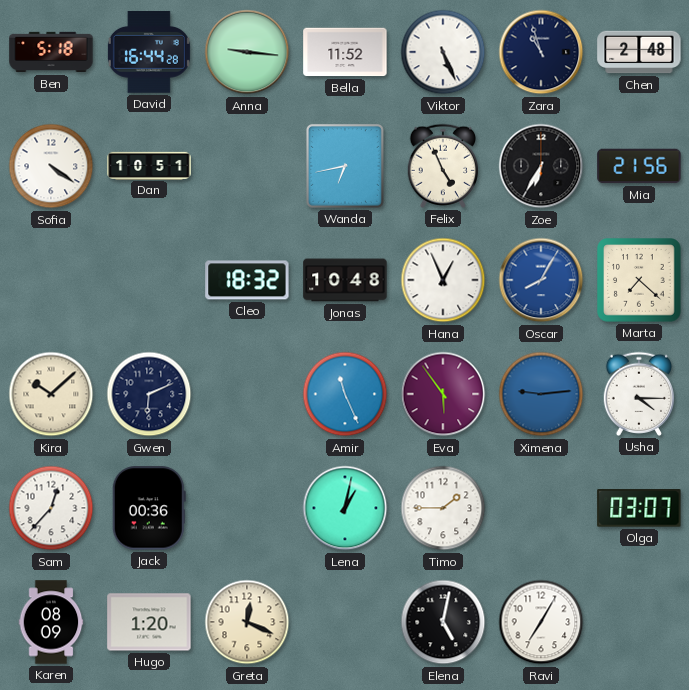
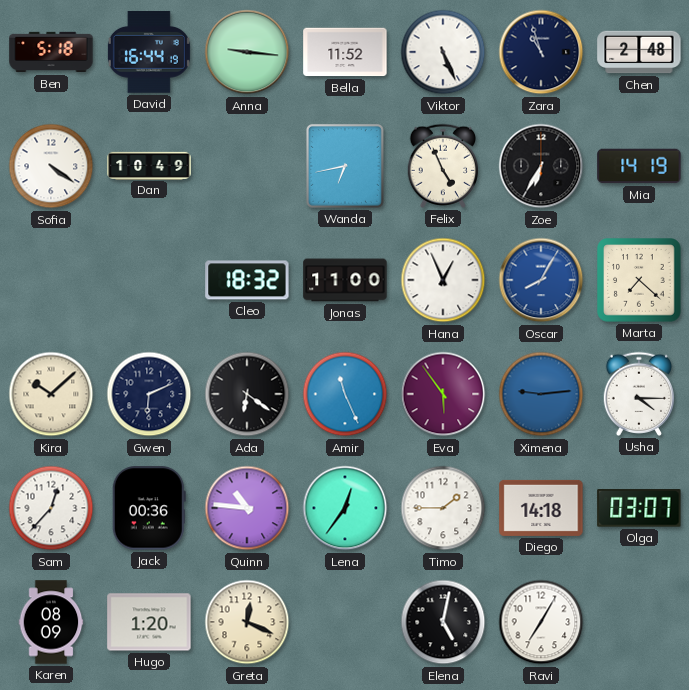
David: 16:44:28 -> 16:44:19 (149, 53)
Dan: 10:51 -> 10:49 (149, 165)
Mia: 21:56 -> 14:19 (639, 166)
Jonas: 10:48 -> 11:00 (345, 280)
Ada: none -> 6:21 (247, 394)
Quinn: none -> 10:46 (247, 508)
Lena: 1:02 -> 12:36 (345, 508)
Diego: none -> 14:18 (541, 508)
